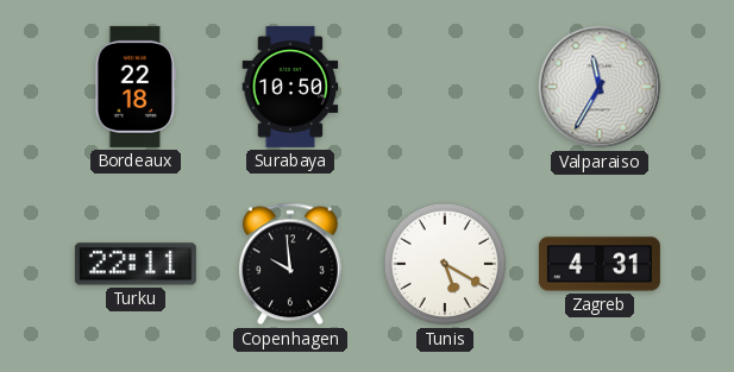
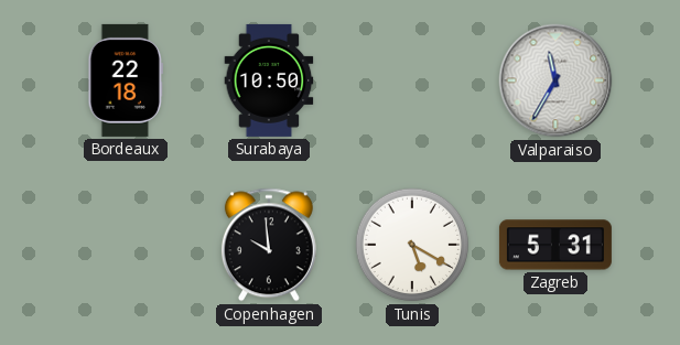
Turku: 22:11 -> none (136, 264)
Zagreb: 4:31 -> 5:31 (555, 245)
